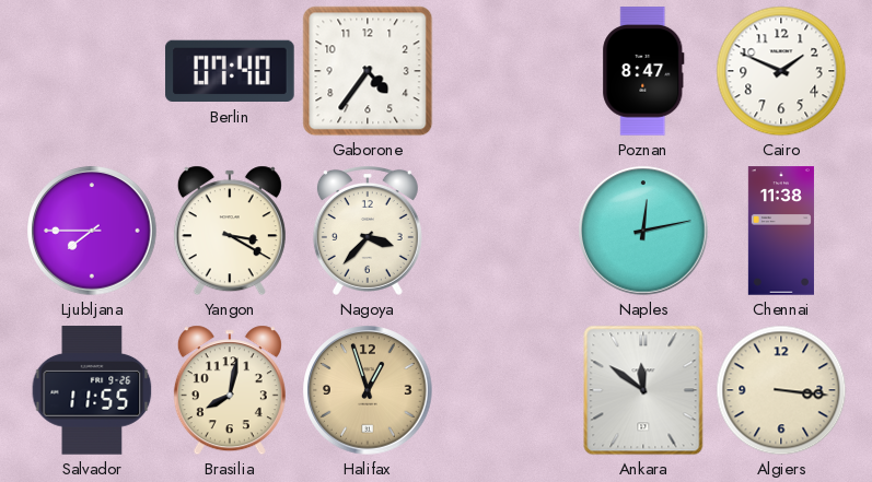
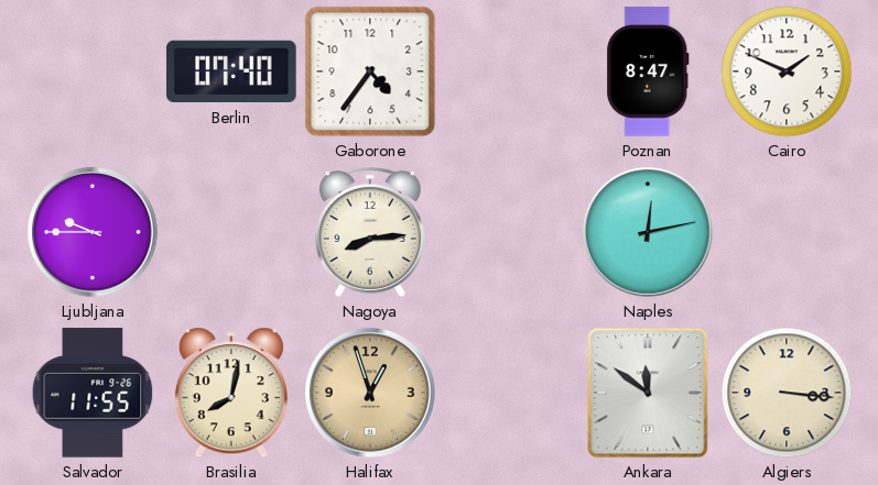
Ljubljana: 7:45 -> 9:45 (93, 232)
Yangon: 3:20 -> none (230, 231)
Nagoya: 3:37 -> 8:14 (370, 233)
Chennai: 11:38 -> none (781, 231)
